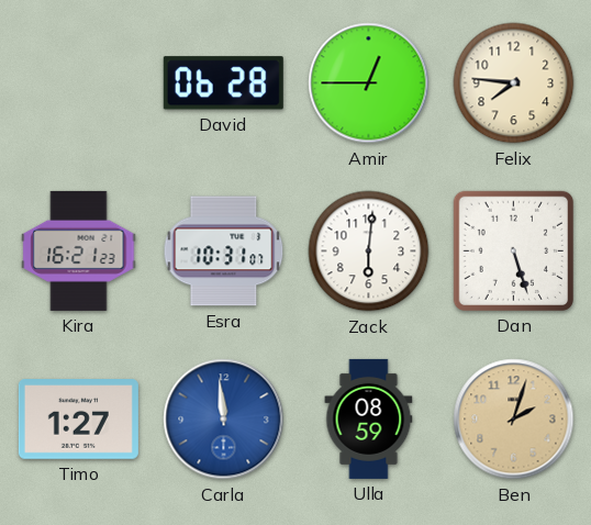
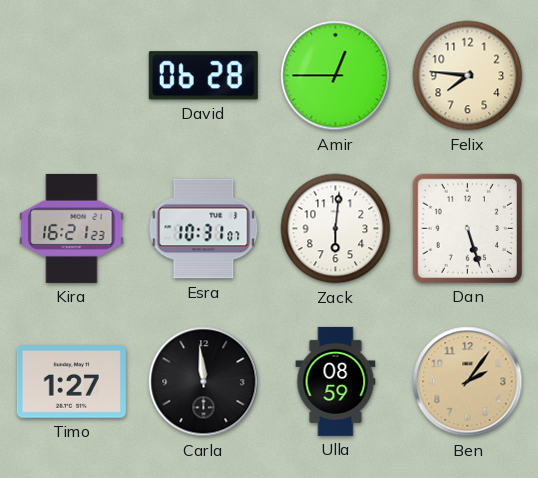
Carla dial: blue -> black (204, 382)
Ben: 2:03 -> 2:06 (468, 382)
